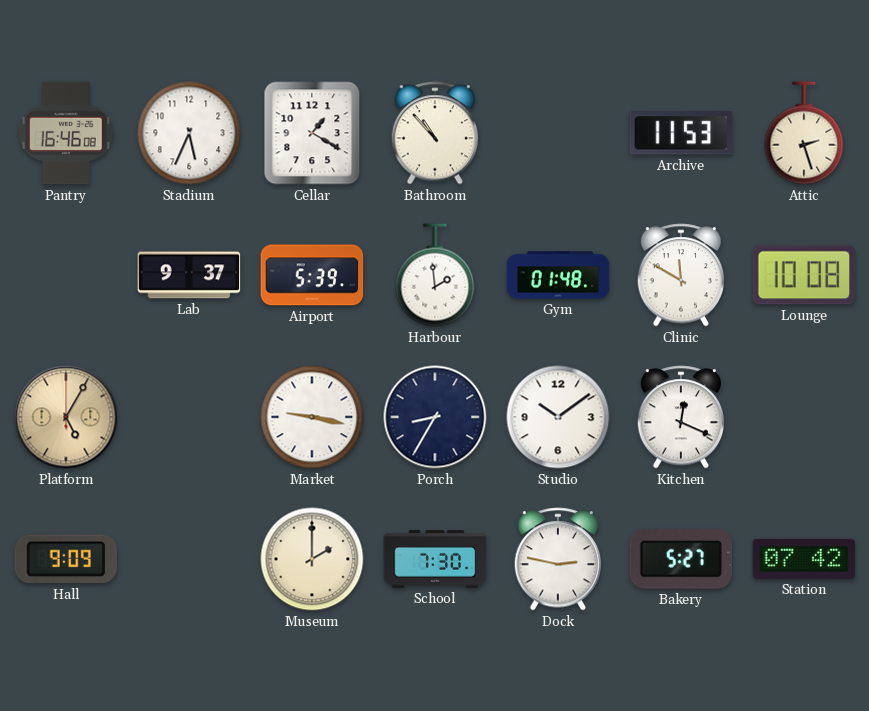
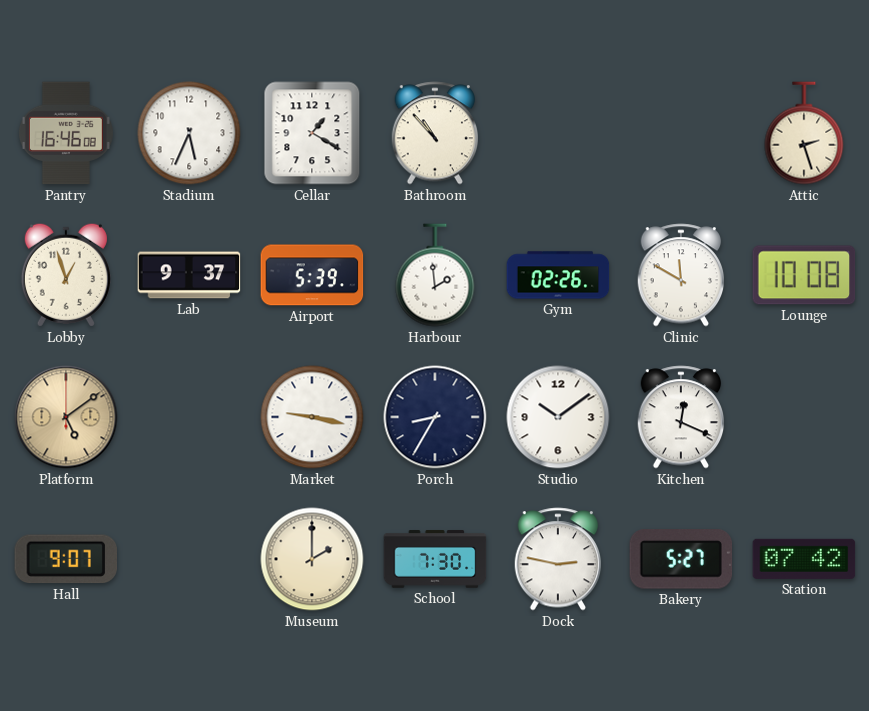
Archive: 11:53 -> none (681, 133)
Lobby: none -> 12:57 (66, 275)
Gym: 01:48 -> 02:26 (558, 275)
Platform: 5:05 -> 5:09 (66, 417)
Hall: 9:09 -> 9:07 (65, 559)
